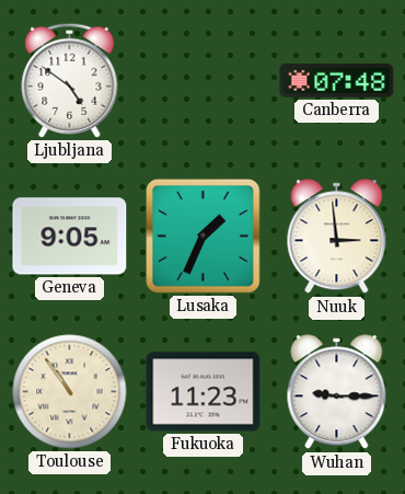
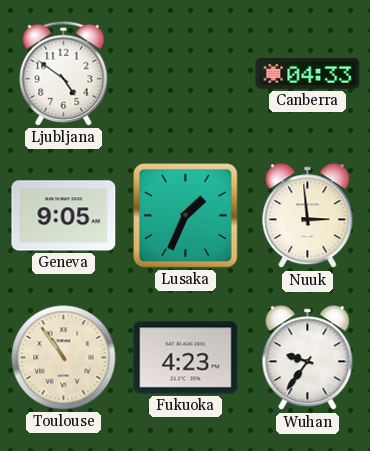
Canberra: 07:48 -> 04:33 (308, 74)
Fukuoka: 11:23 -> 4:23 (186, 358)
Wuhan: 9:15 -> 9:36 (308, 358)
